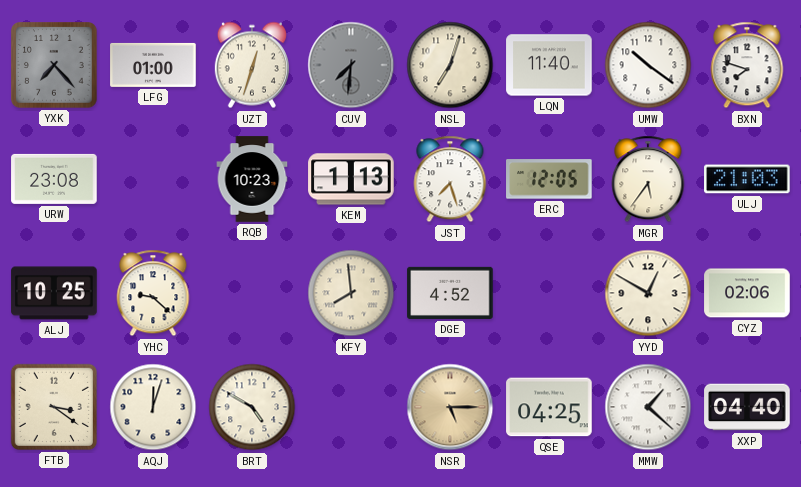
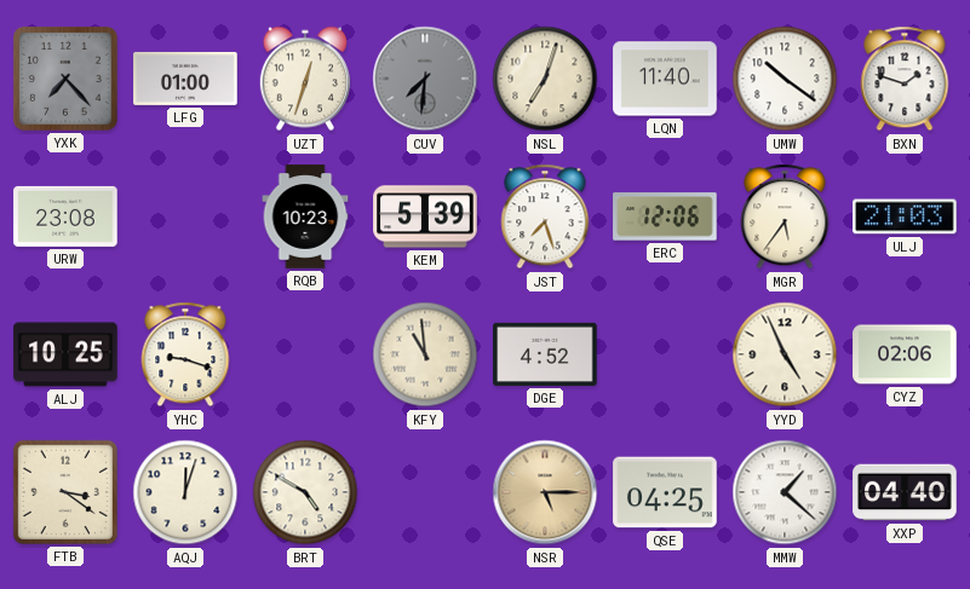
BXN: 7:48 -> 1:48 (905, 79)
KEM: 1:13 -> 5:39 (425, 216)
ERC: 12:05 -> 12:06 (665, 216)
YHC: 9:22 -> 9:18 (185, 354)
KFY: 7:59 -> 10:59 (425, 354)
YYD: 12:50 -> 4:56 (785, 354)
